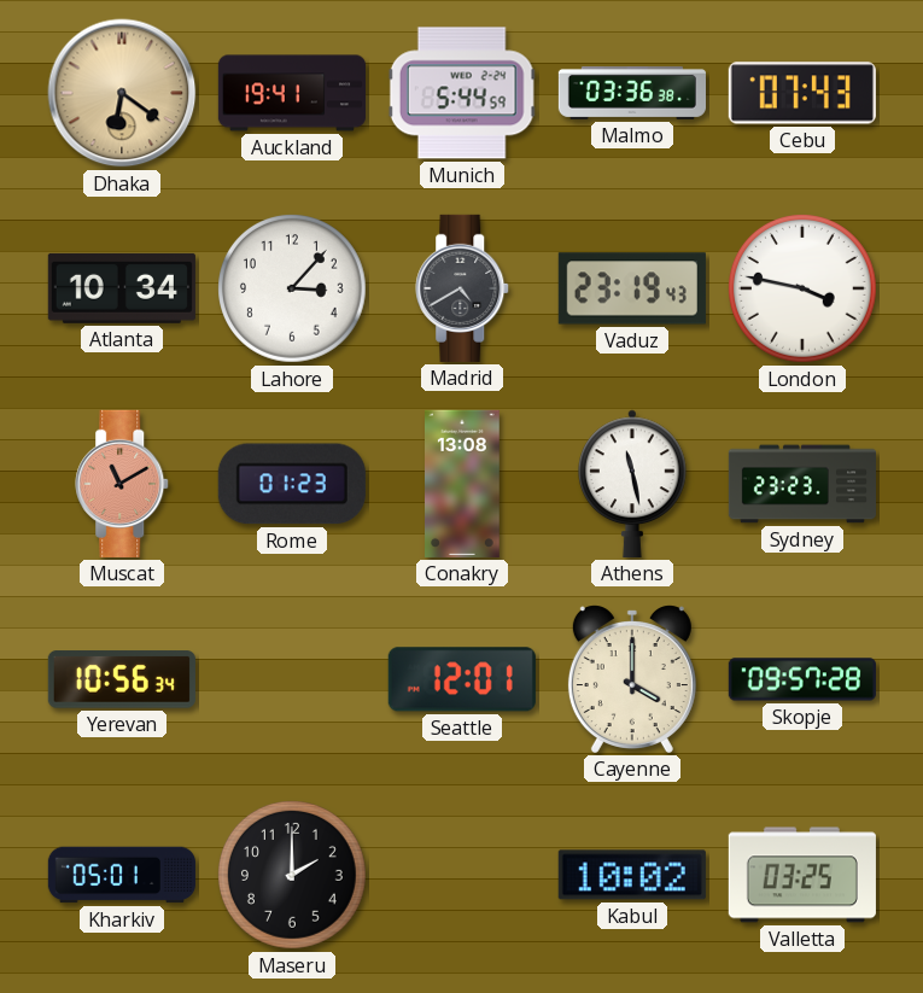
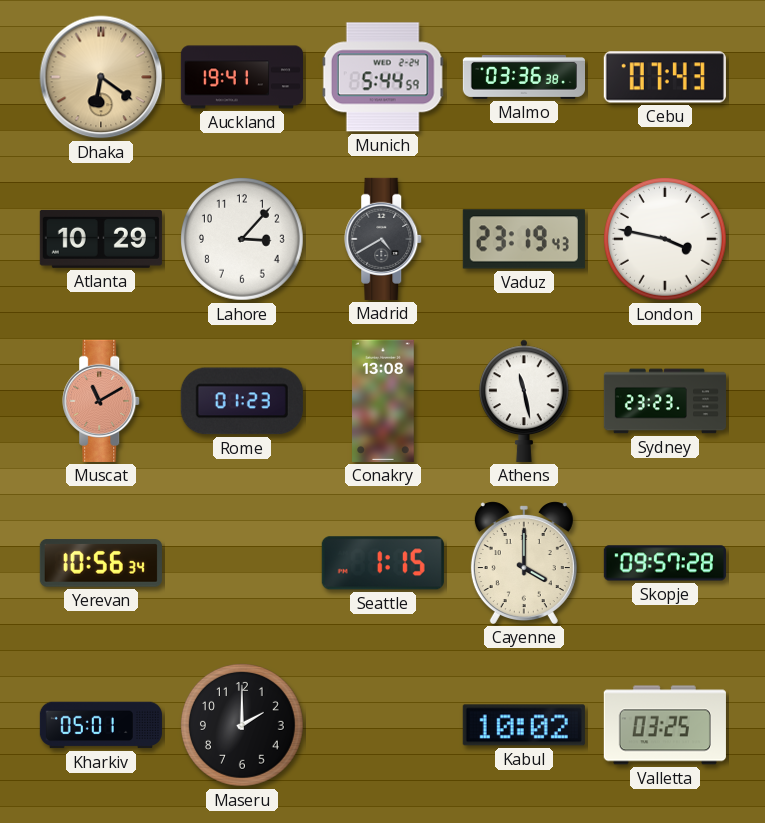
Atlanta: 10:34 -> 10:29 (101, 239)
Seattle: 12:01 -> 1:15 (383, 563)
